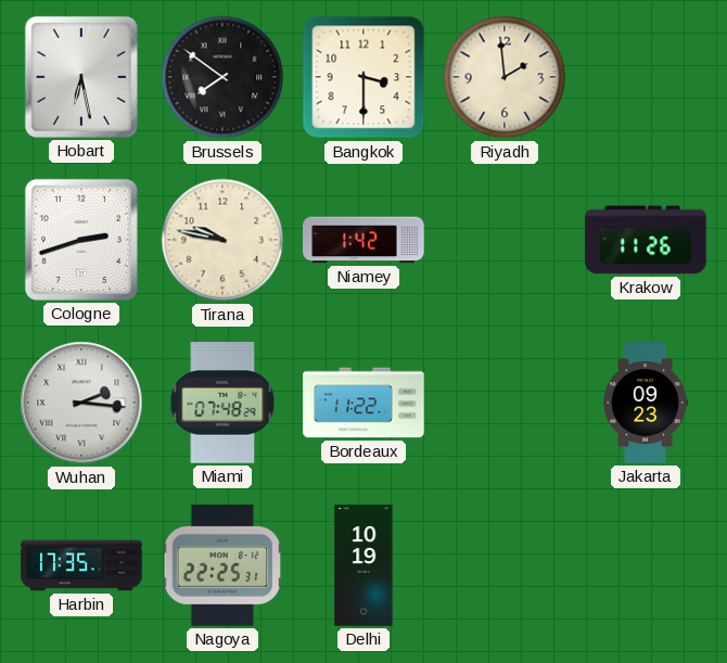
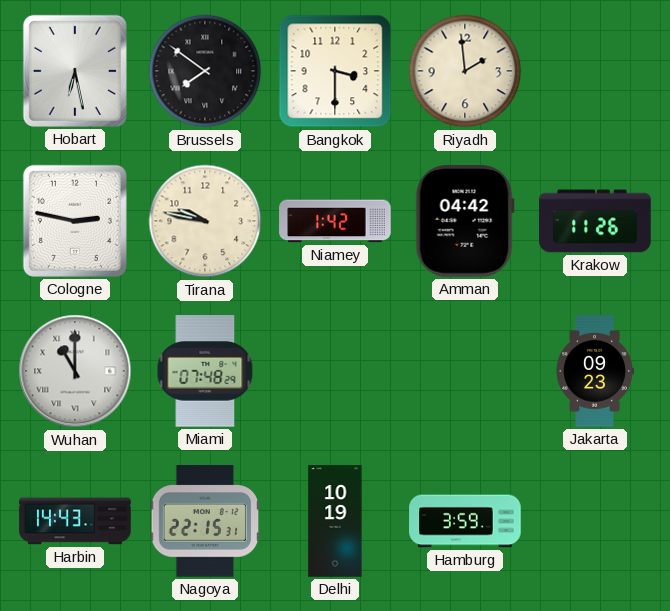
Cologne: 2:42 -> 2:47 (75, 221)
Amman: none -> 04:42 (465, 222)
Wuhan: 2:16 -> 11:00 (75, 371)
Bordeaux: 11:22 -> none (363, 403)
Harbin: 17:35 -> 14:43 (75, 521)
Nagoya: 22:25 -> 22:15 (205, 521)
Hamburg: none -> 3:59 (465, 521)
